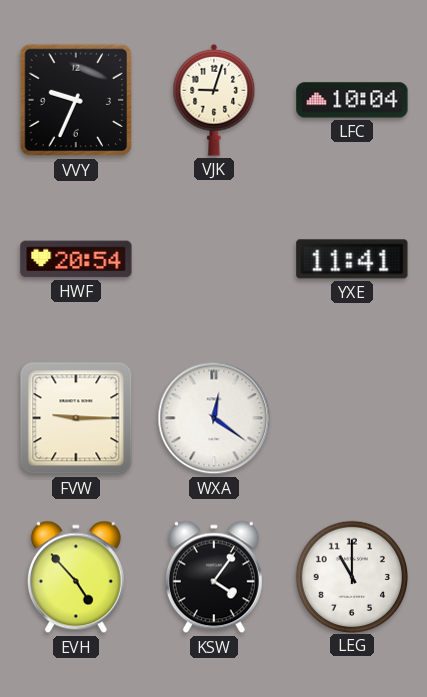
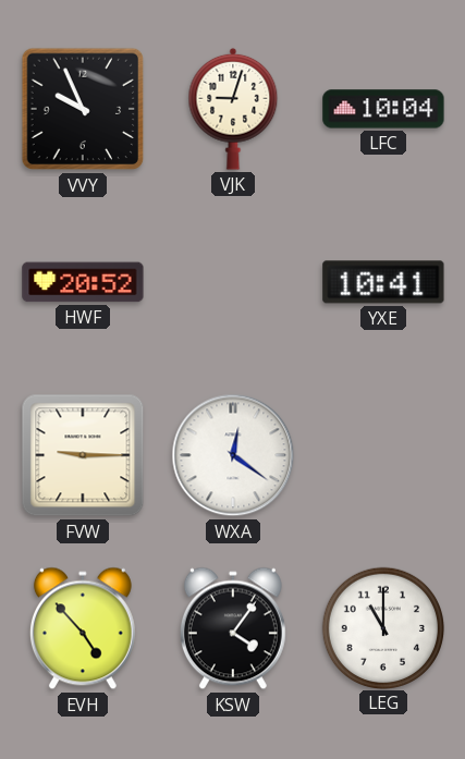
VVY: 9:34 -> 9:56 (83, 109)
HWF: 20:54 -> 20:52 (83, 282)
YXE: 11:41 -> 10:41 (383, 282)
